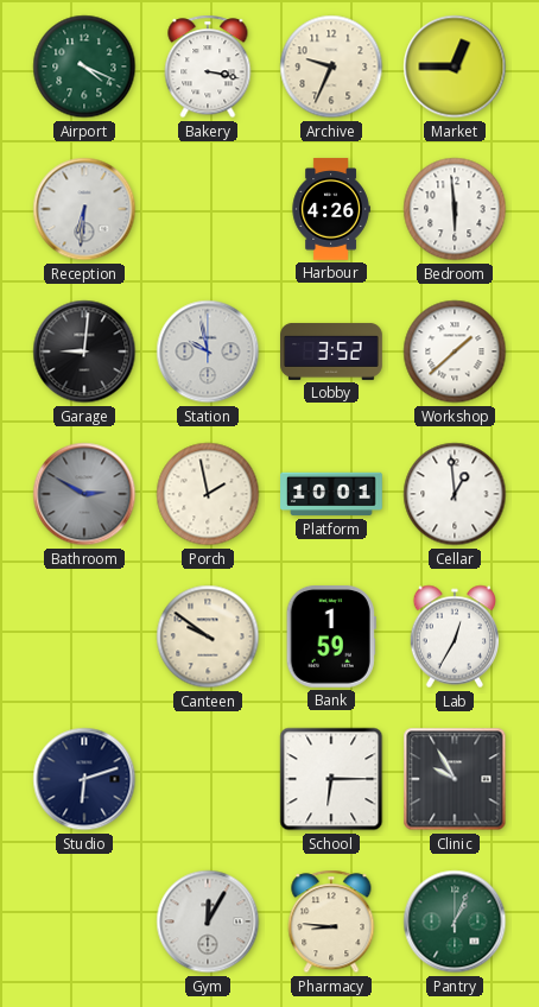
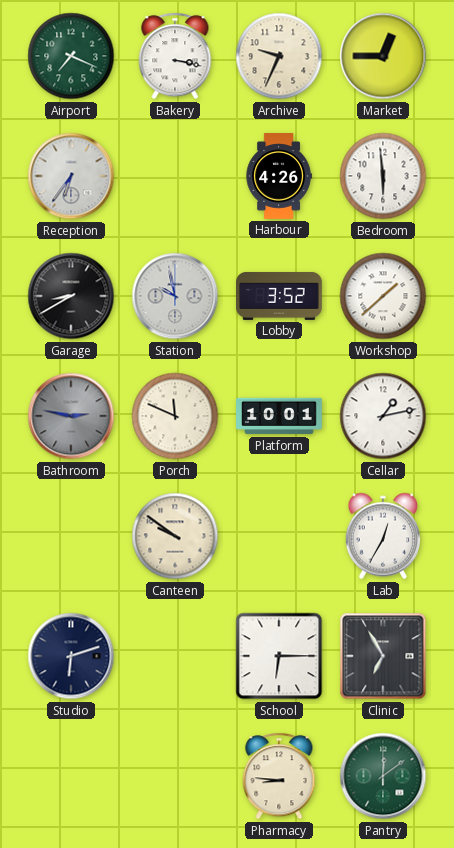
Airport: 4:19 -> 7:19 (71, 56)
Reception: 6:31 -> 6:36 (71, 176)
Garage: 9:01 -> 8:40 (71, 296)
Bathroom: 2:50 -> 2:47 (71, 416)
Porch: 1:58 -> 11:49 (175, 416)
Cellar: 12:59 -> 1:13 (383, 416)
Bank: 1:59 -> none (331, 638)
Clinic: 9:55 -> 6:55 (383, 656)
Gym: 12:05 -> none (208, 921)
Pantry: 1:04 -> 12:09 (383, 776)
